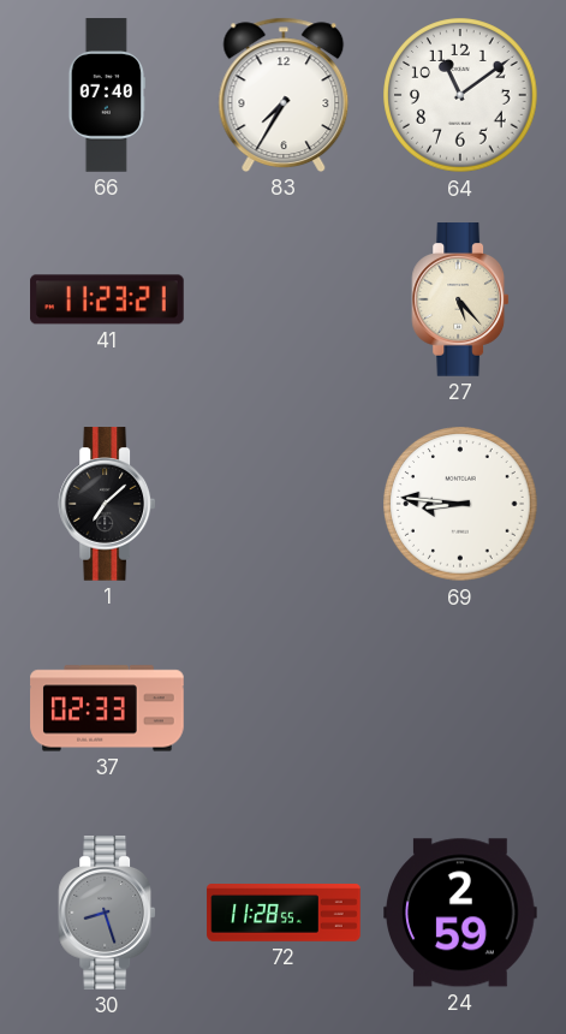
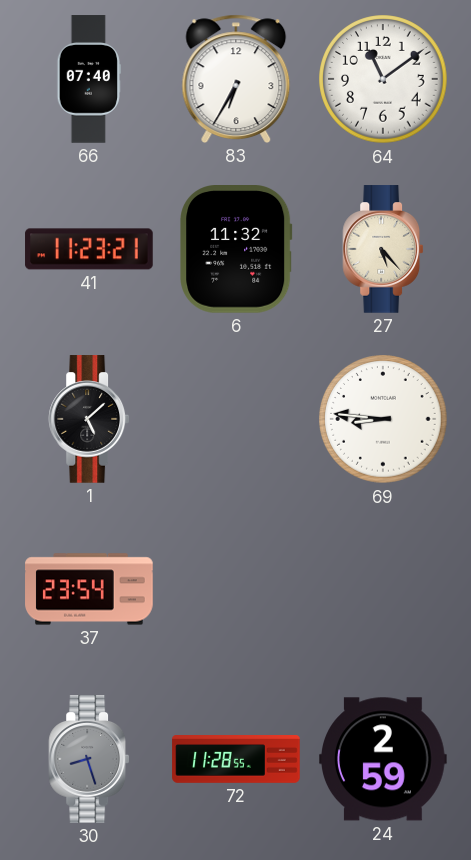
83: 7:35 -> 6:35 (236, 79)
6: none -> 11:32 (236, 250)
1: 7:08 -> 5:08 (89, 419)
37: 02:33 -> 23:54 (89, 589)
